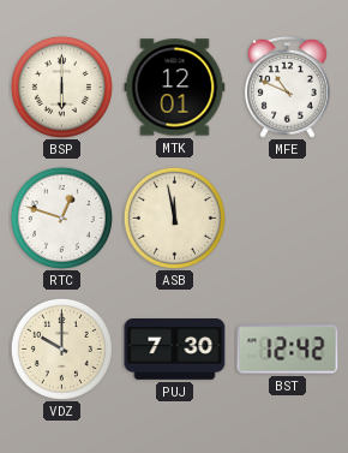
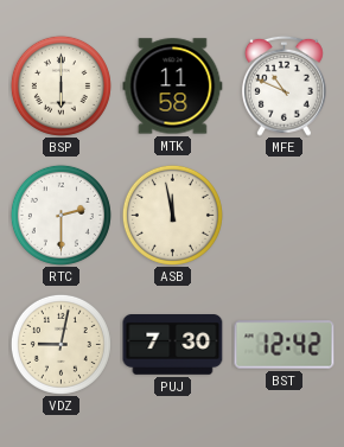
MTK: 12:01 -> 11:58 (173, 87)
RTC: 12:48 -> 2:30 (60, 215)
VDZ: 10:00 -> 9:02 (60, 344)
